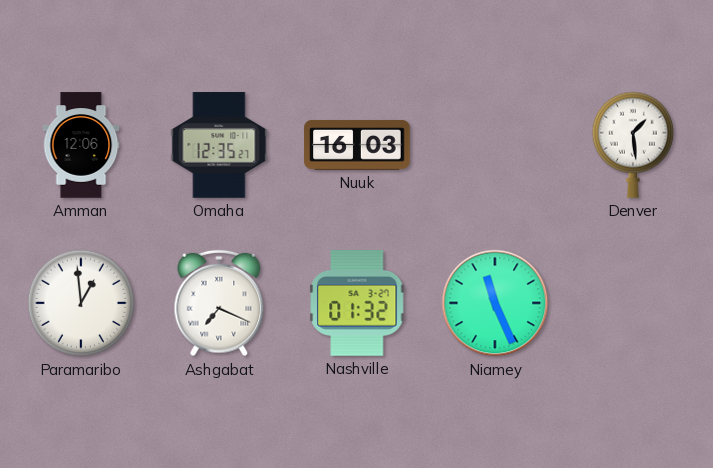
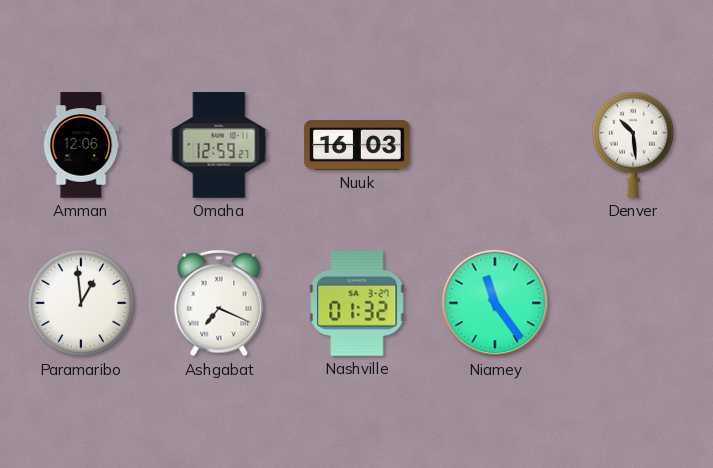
Omaha: 12:35 -> 12:59 (219, 145)
Denver: 1:29 -> 10:29 (632, 145)
Niamey: 11:26 -> 11:24 (495, 303)
